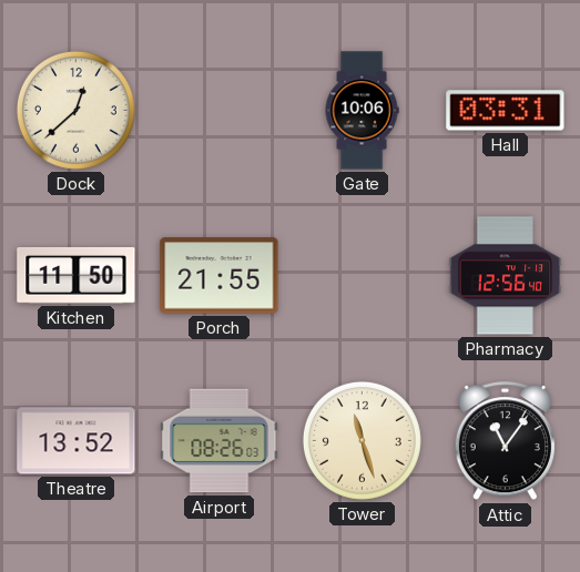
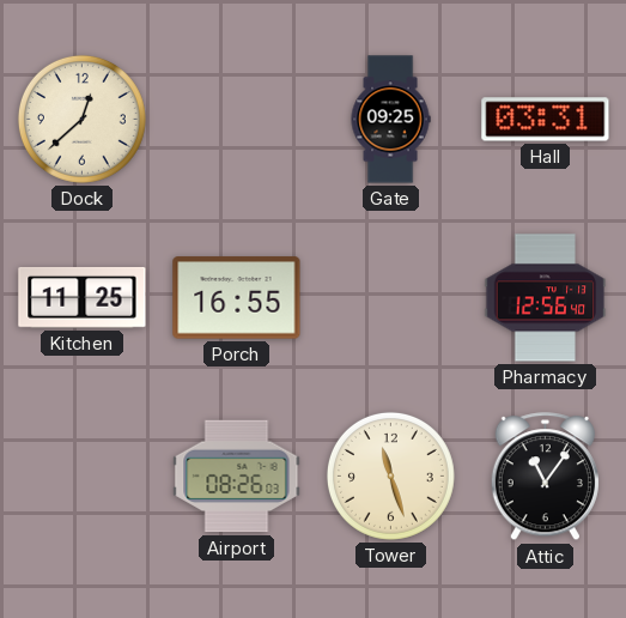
Gate: 10:06 -> 09:25 (390, 120)
Kitchen: 11:50 -> 11:25 (83, 297)
Porch: 21:55 -> 16:55 (237, 298)
Theatre: 13:52 -> none (77, 441)
